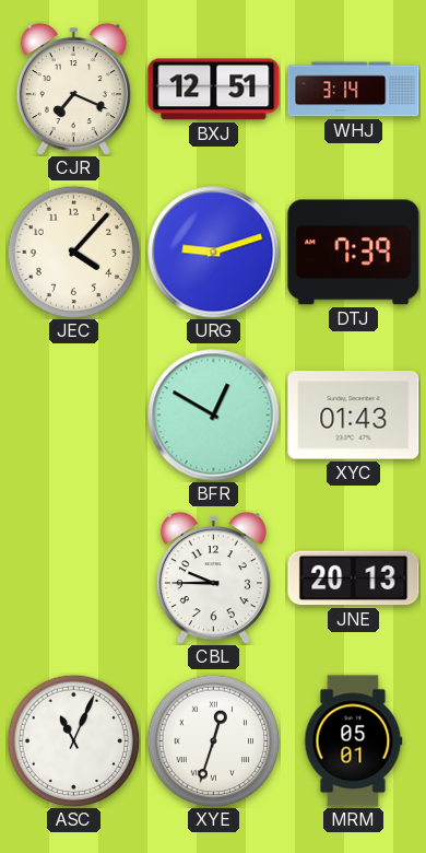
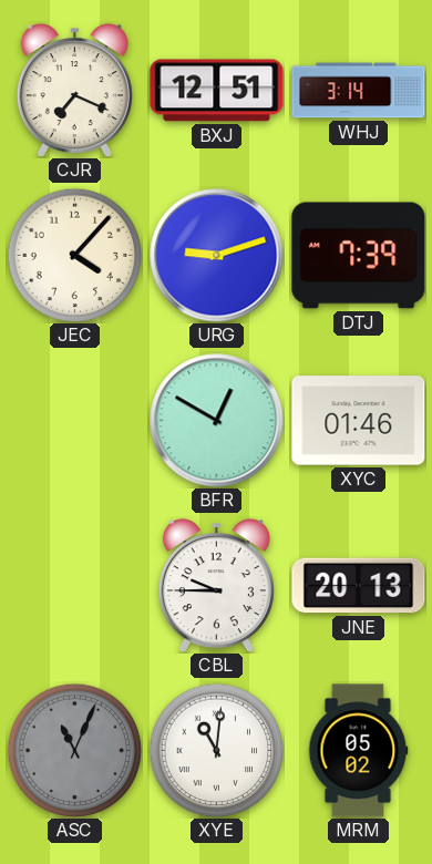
XYC: 01:43 -> 01:46 (359, 421)
ASC dial: white -> grey (74, 750)
XYE: 12:33 -> 11:01 (216, 750)
MRM: 05:01 -> 05:02 (358, 751)
